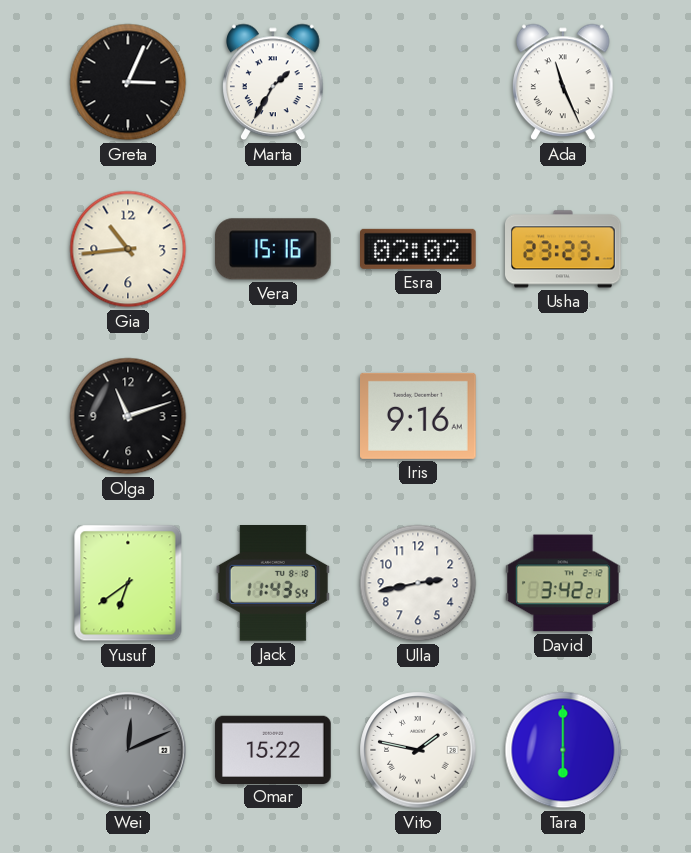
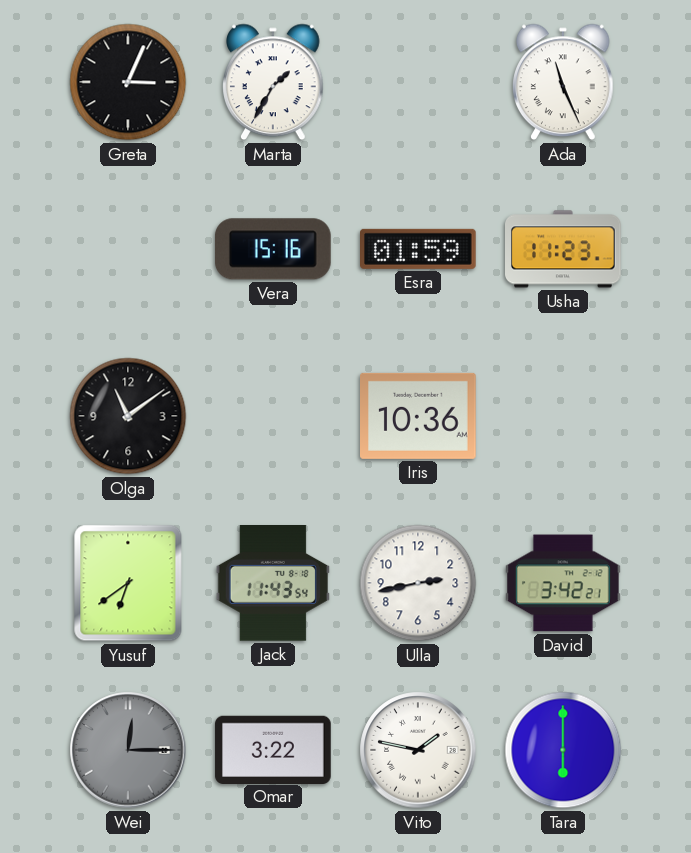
Gia: 10:44 -> none (128, 249)
Esra: 02:02 -> 01:59 (419, 249)
Usha: 23:23 -> 11:23 (564, 249)
Olga: 11:12 -> 11:09 (128, 416)
Iris: 9:16 -> 10:36 (419, 416)
Wei: 12:11 -> 12:15 (128, 750)
Omar: 15:22 -> 3:22 (273, 749)
